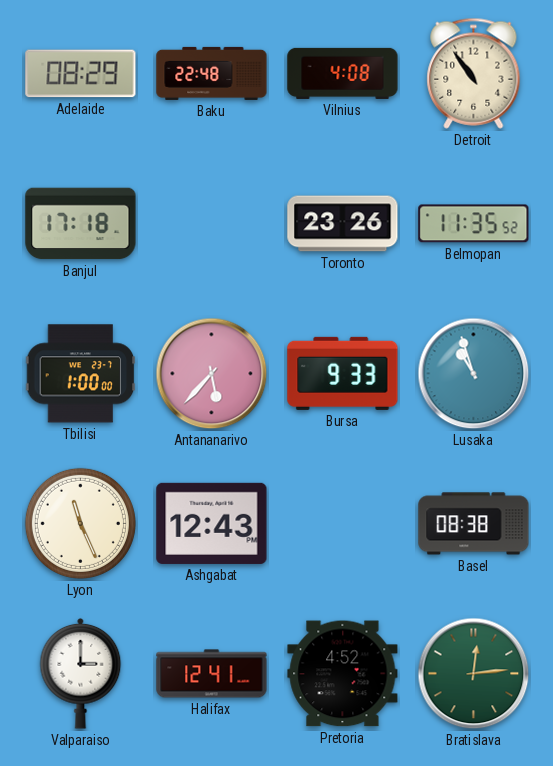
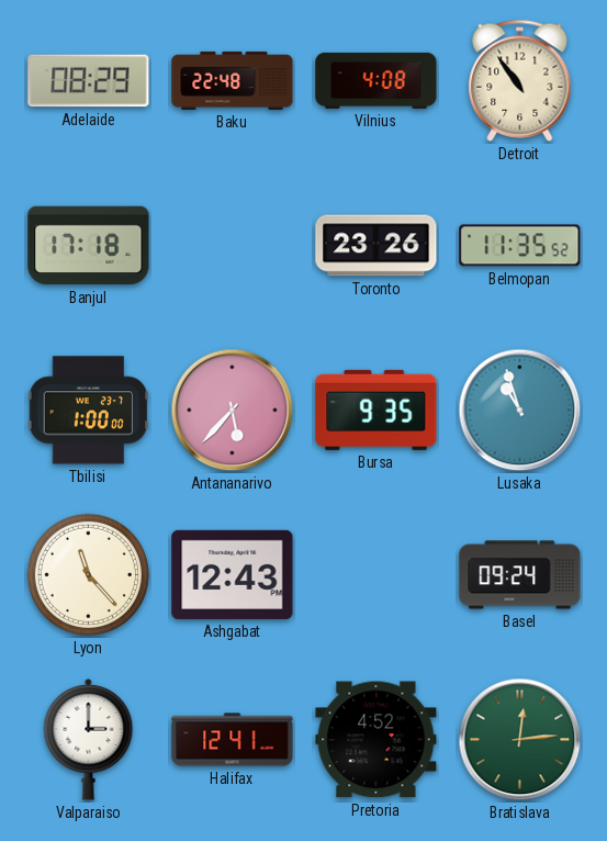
Bursa: 9:33 -> 9:35 (376, 410)
Lyon: 11:26 -> 11:23 (88, 574)
Basel: 08:38 -> 09:24 (520, 575)
